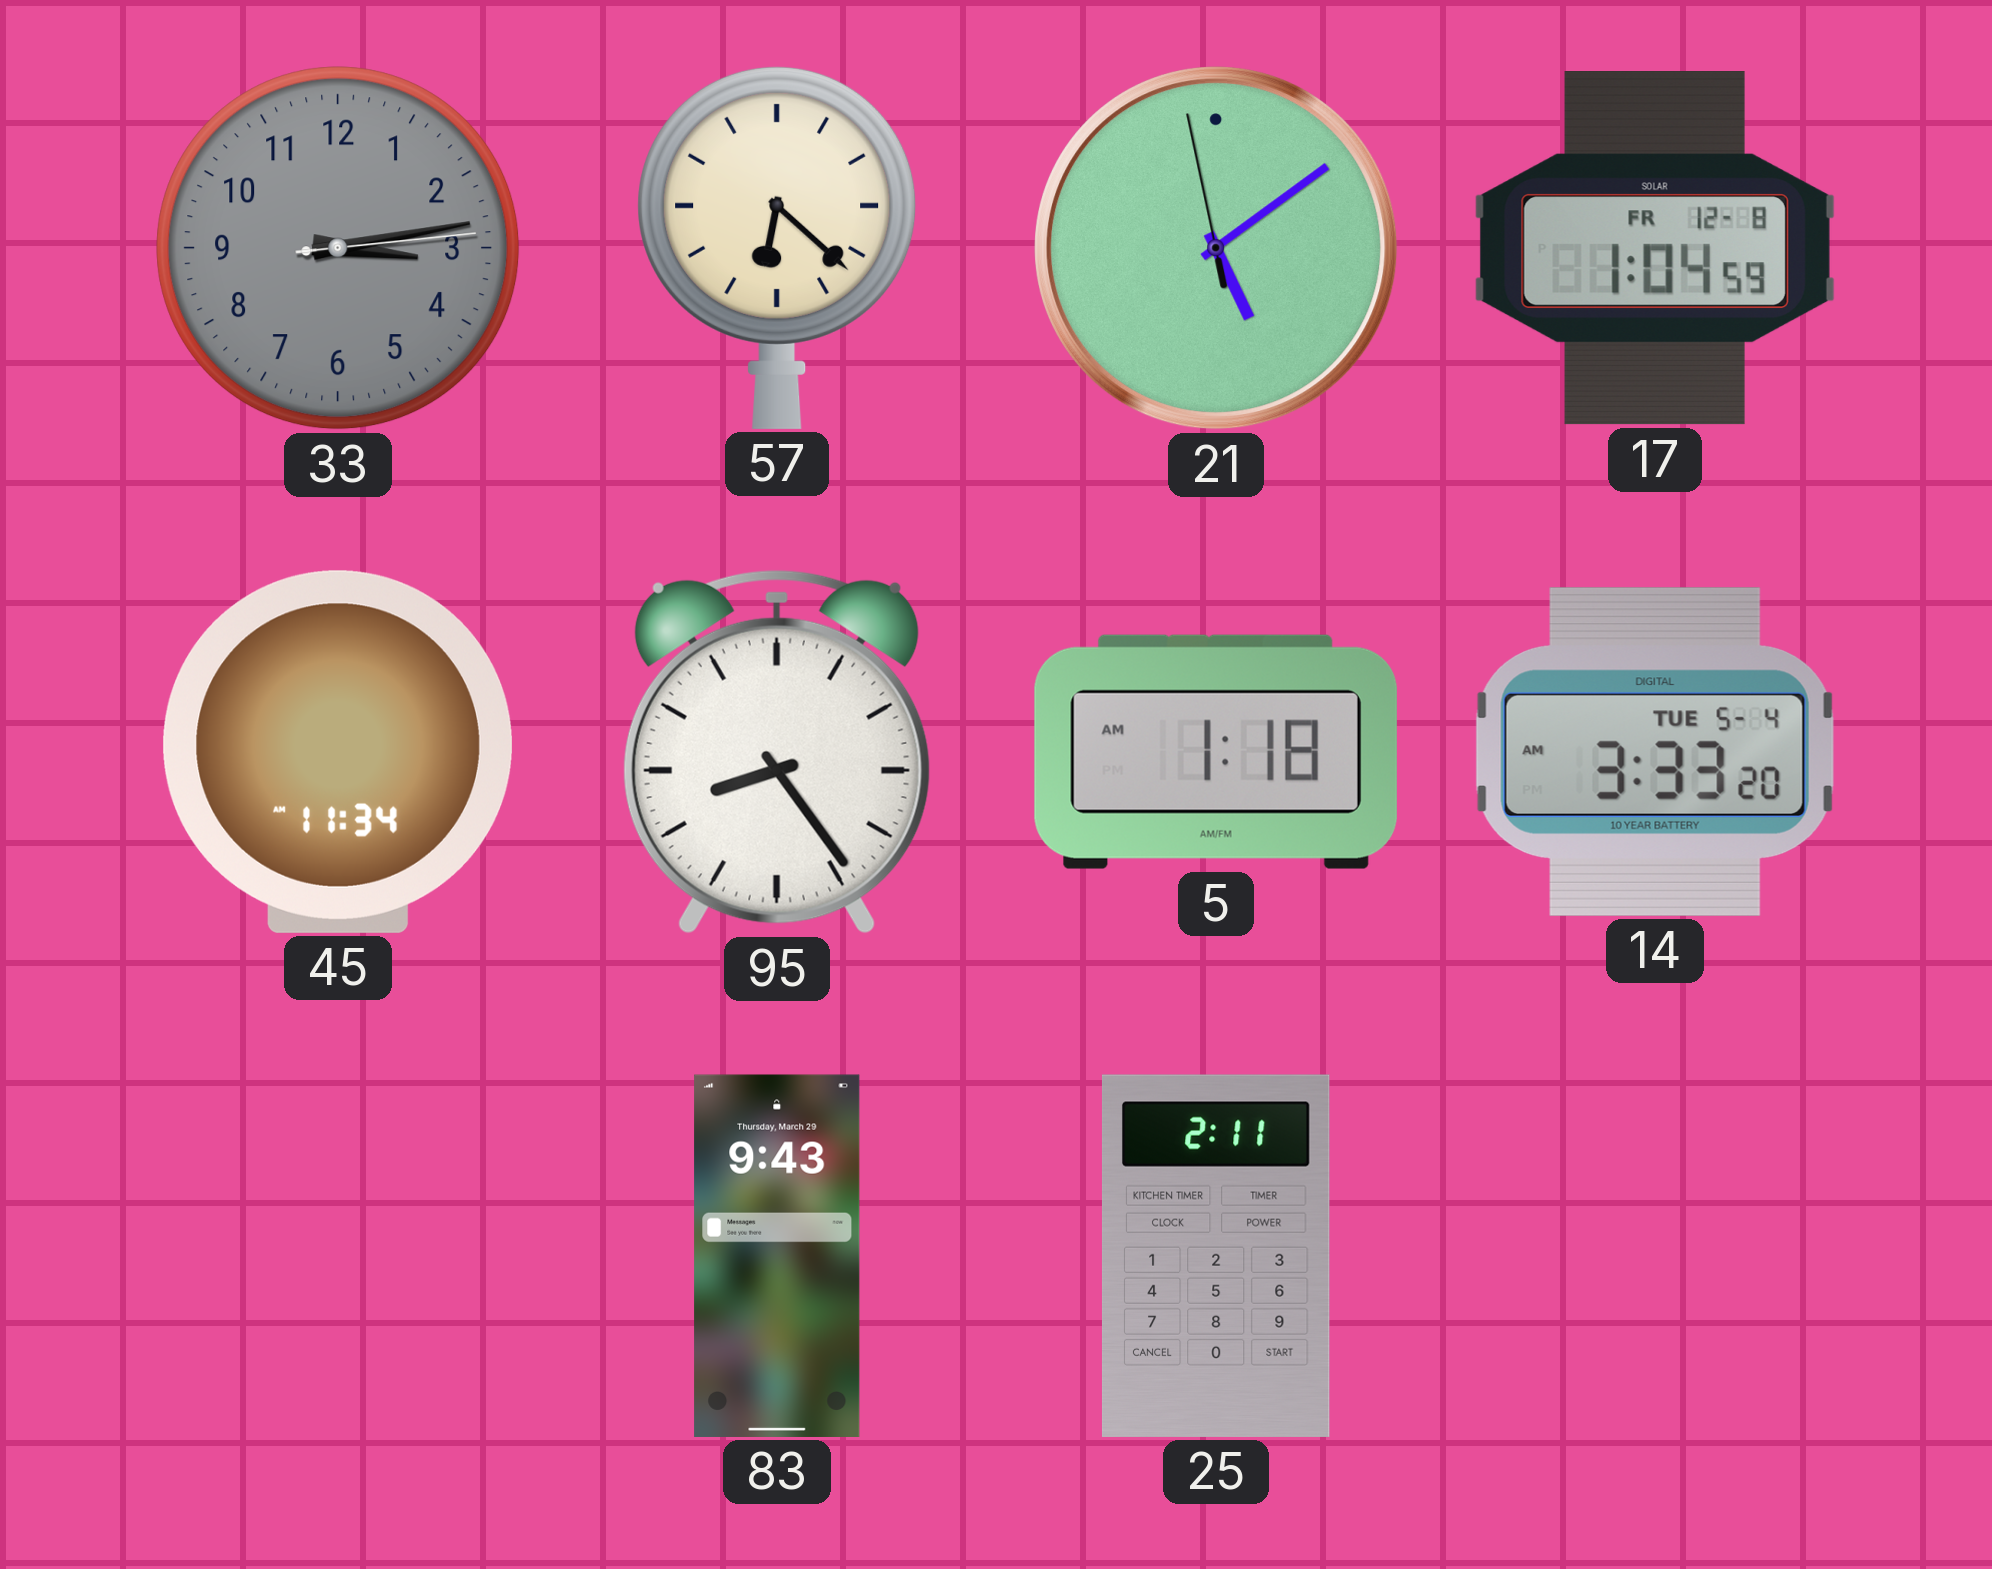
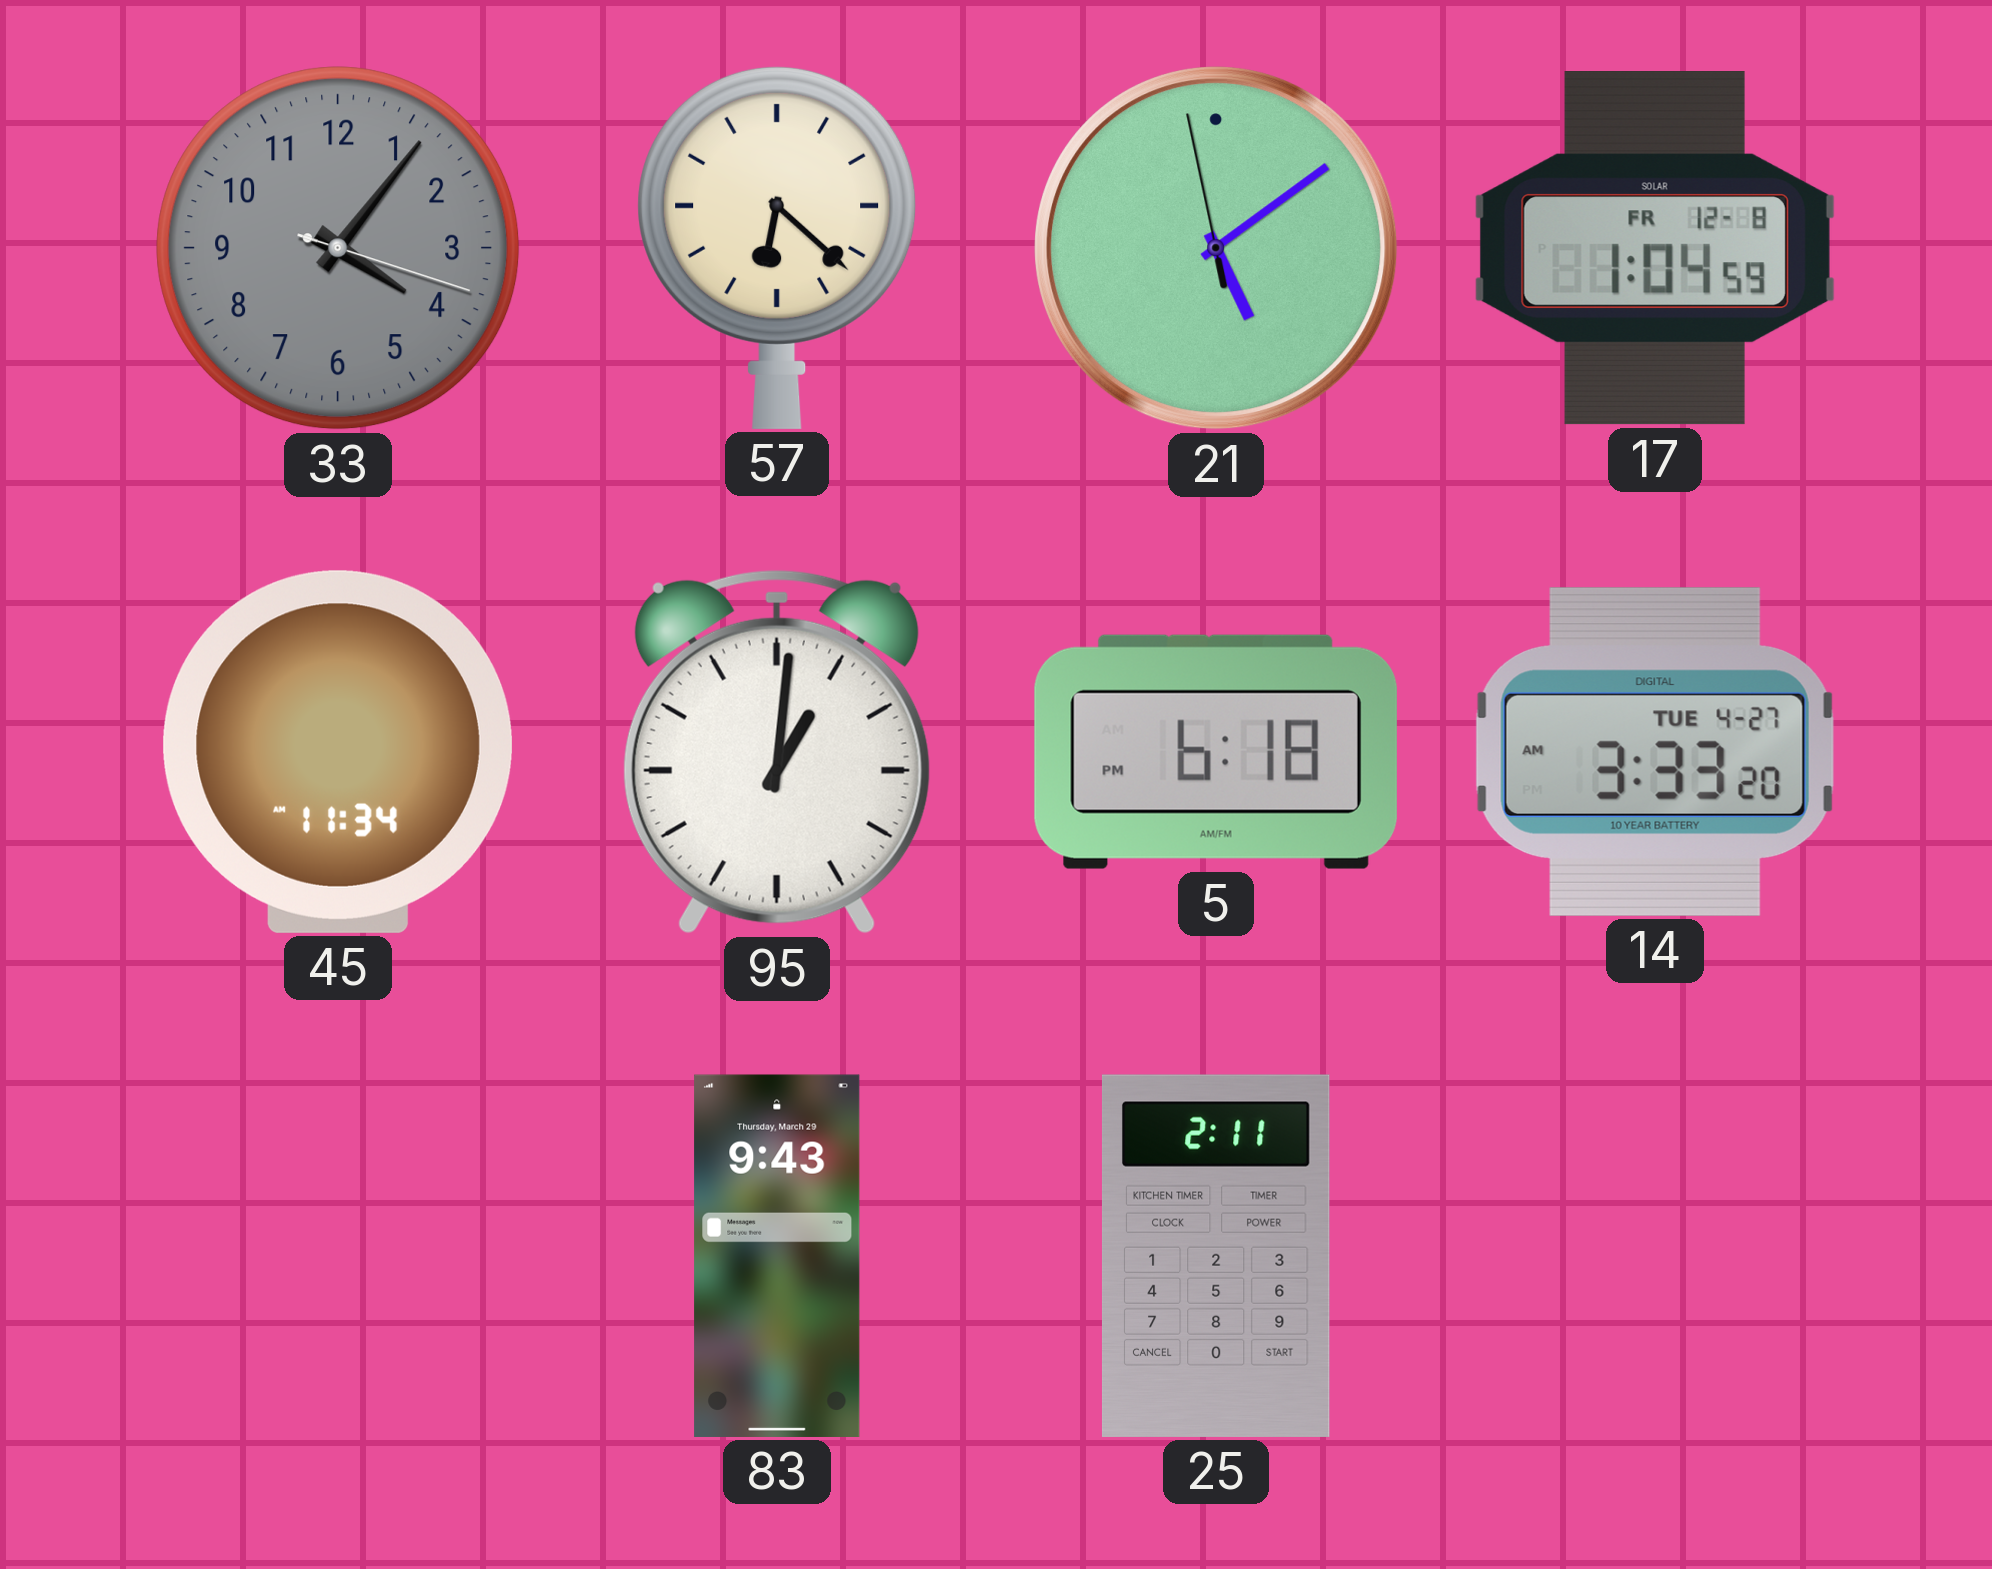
33: 3:13 -> 4:06 (338, 248)
95: 8:24 -> 1:01 (777, 752)
5: 1:18 -> 6:18 (1216, 752)
14 date: TUE 5-4 -> TUE 4-27 (1655, 752)
